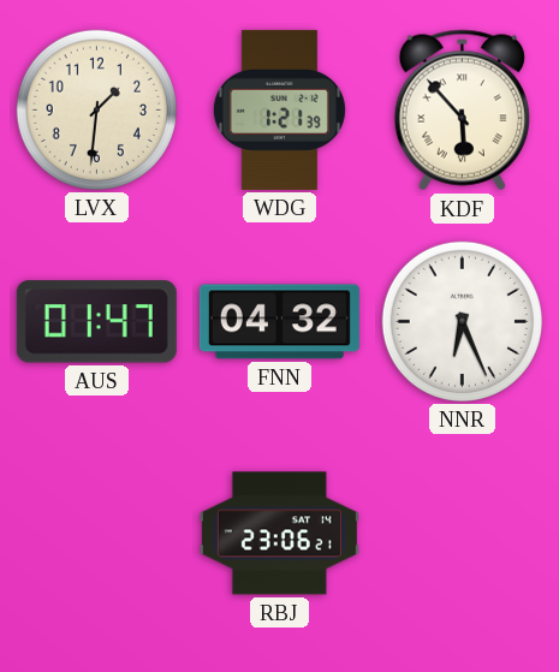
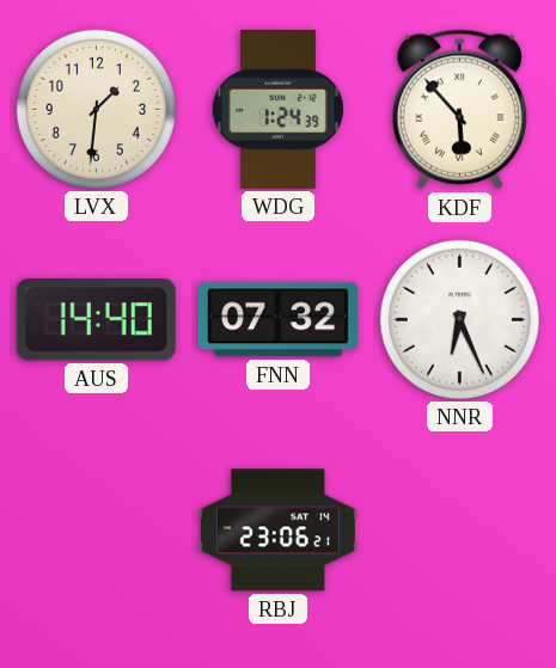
WDG: 1:21 -> 1:24 (277, 109)
AUS: 01:47 -> 14:40 (96, 320)
FNN: 04:32 -> 07:32 (277, 320)
